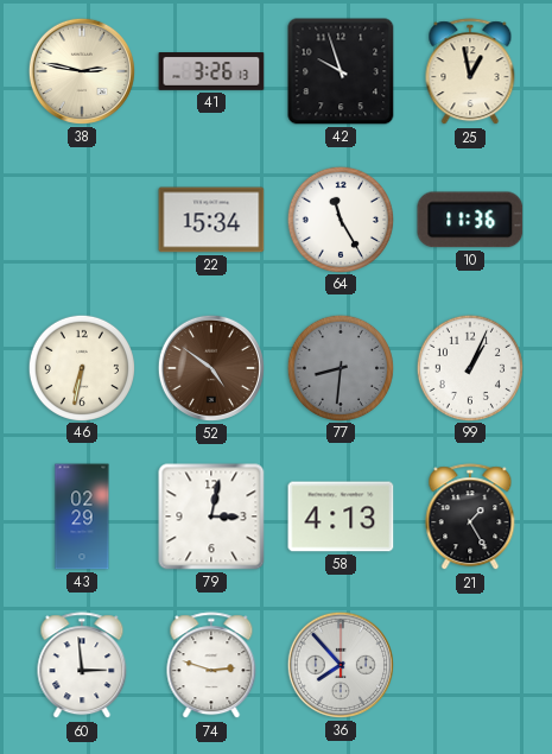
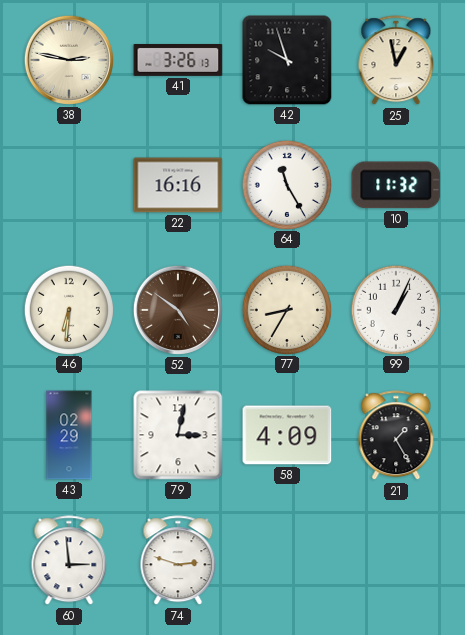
22: 15:34 -> 16:16 (178, 185)
10: 11:36 -> 11:32 (396, 185)
46: 6:32 -> 6:31 (68, 309)
77: 8:31 -> 8:35 (286, 309)
77 dial: grey -> cream (286, 309)
58: 4:13 -> 4:09 (287, 435)
36: 7:53 -> none (341, 665)
